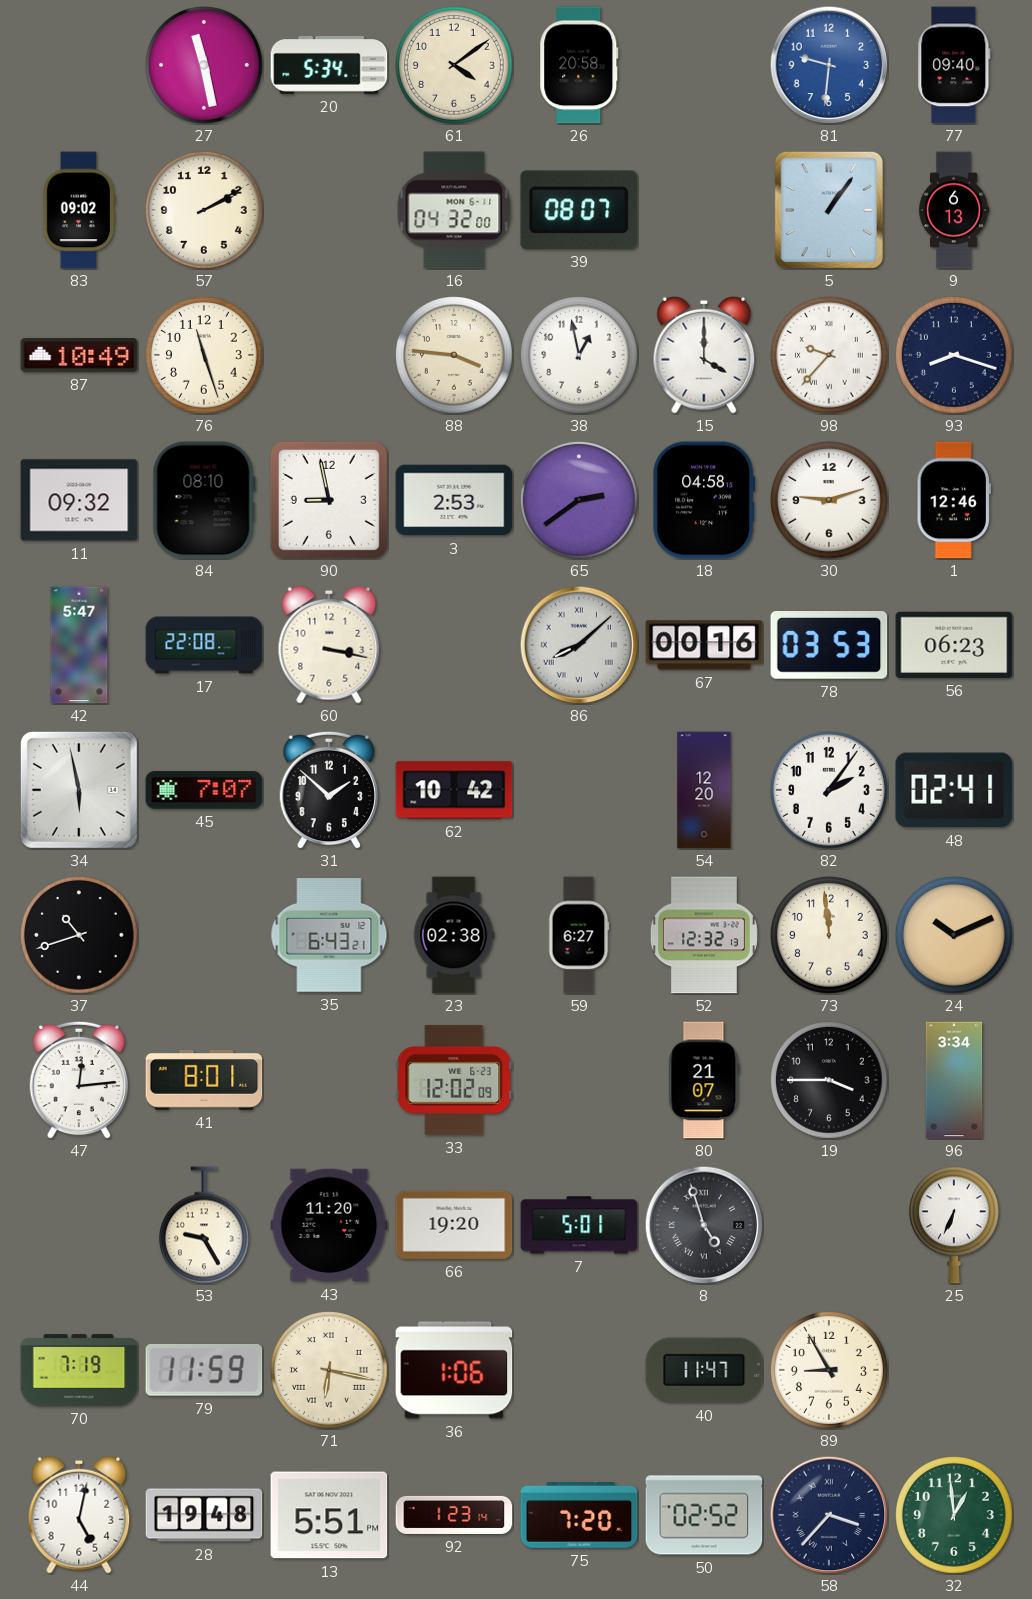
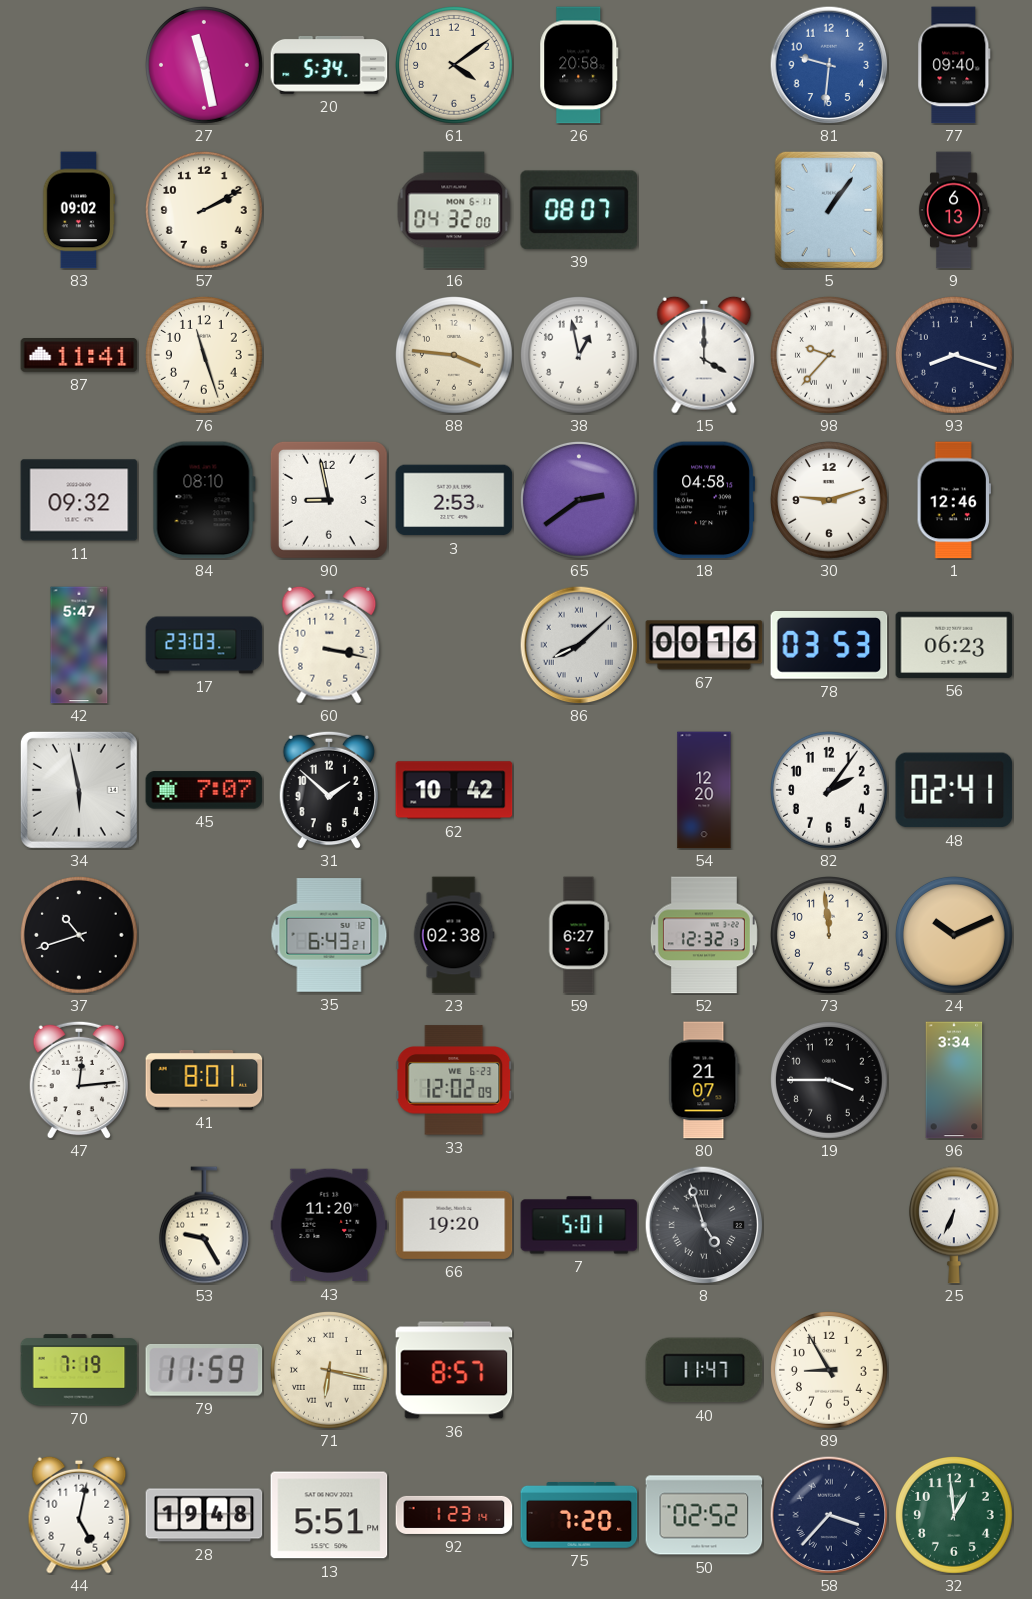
87: 10:49 -> 11:41 (79, 355)
17: 22:08 -> 23:03 (204, 645)
36: 1:06 -> 8:57 (454, 1370)
